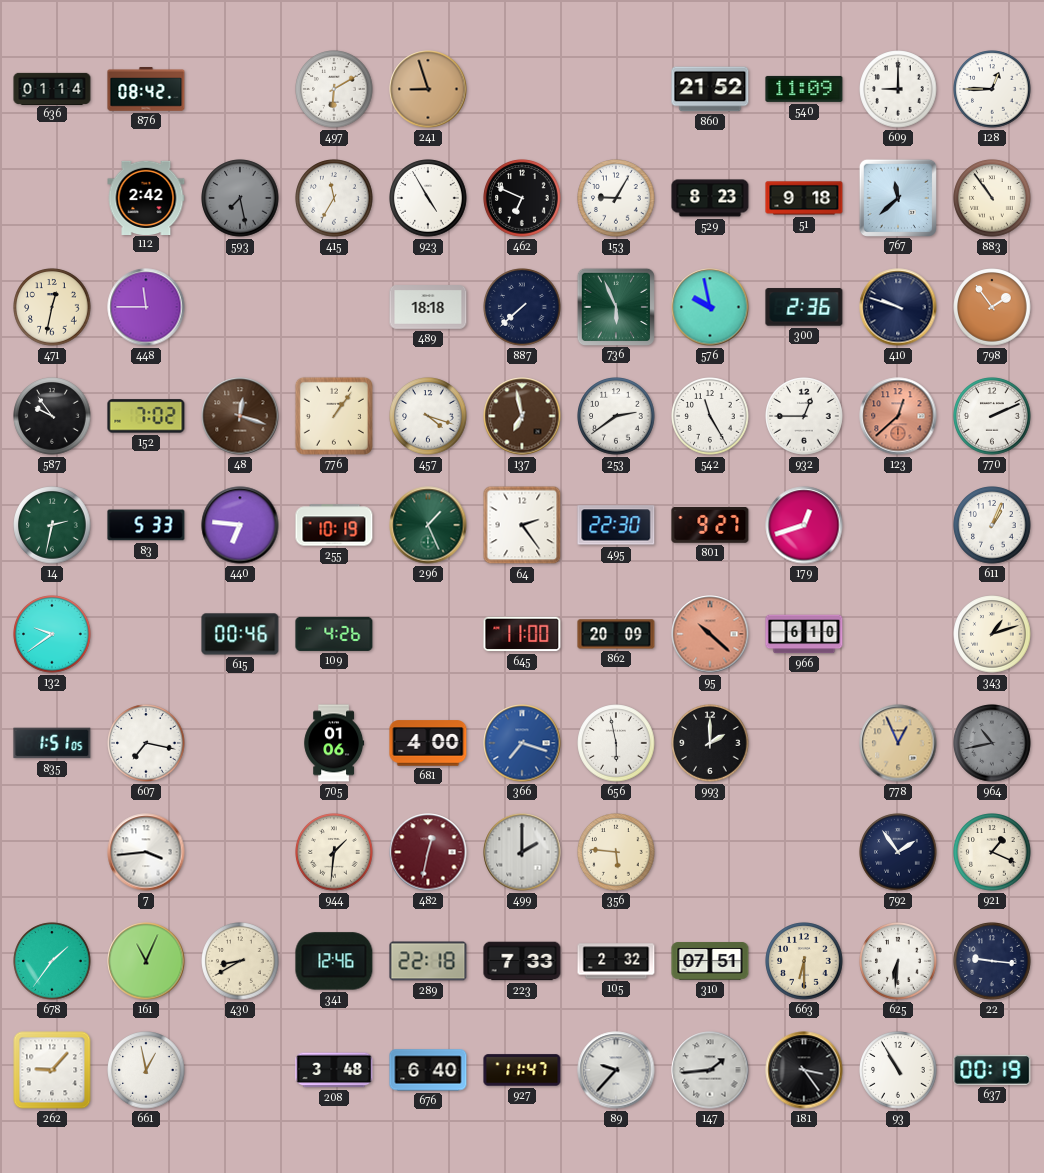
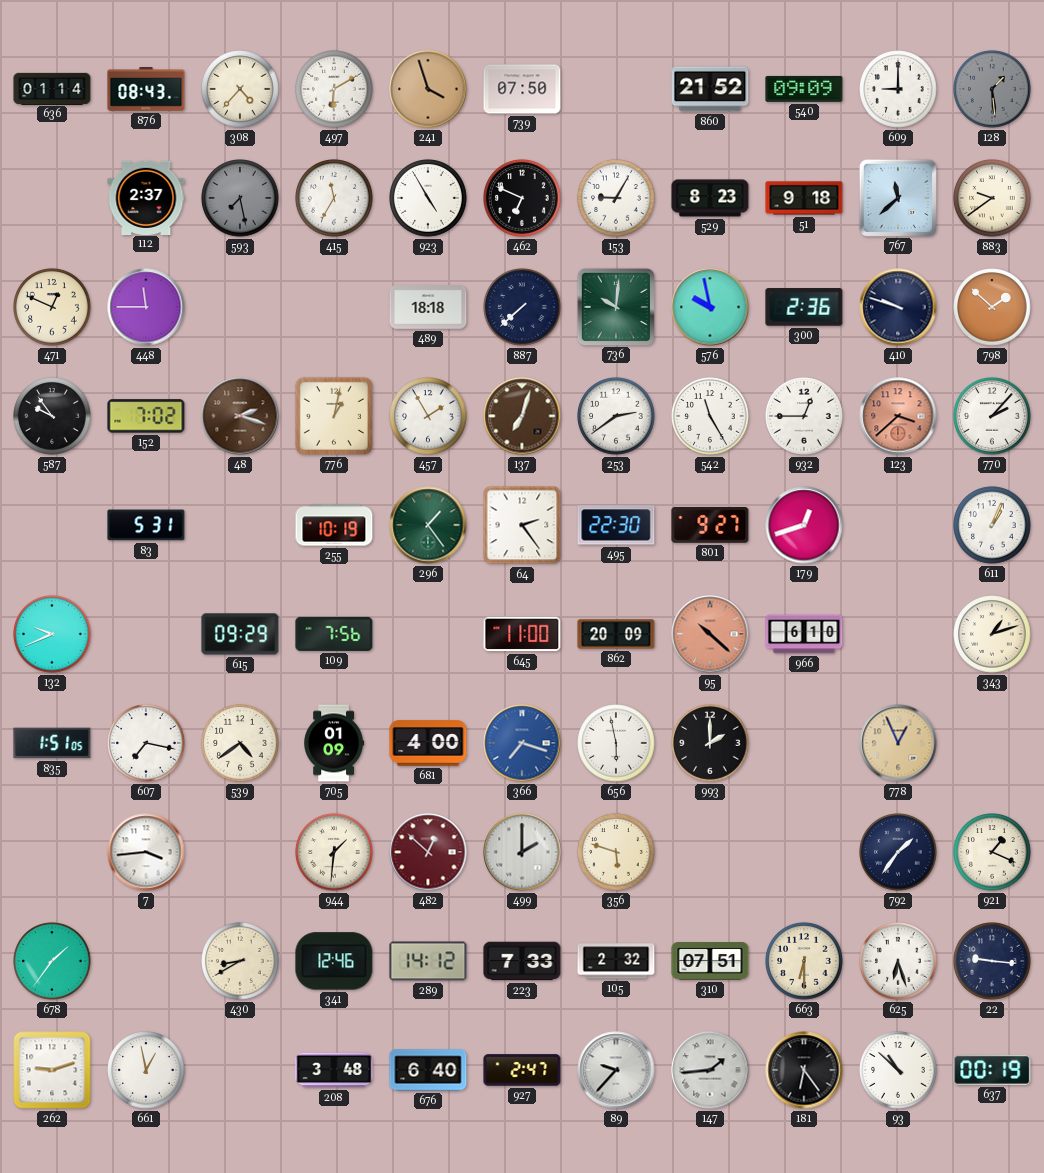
876: 08:42 -> 08:43 (146, 90)
308: none -> 4:37 (240, 89)
241: 8:57 -> 3:57 (428, 89)
739: none -> 07:50 (522, 89)
540: 11:09 -> 09:09 (804, 89)
128: 12:45 -> 1:29 (992, 89)
128 dial: white -> grey (992, 89)
112: 2:42 -> 2:37 (146, 197)
883: 10:54 -> 9:39 (992, 198)
471: 12:32 -> 12:49 (52, 307)
736: 5:56 -> 10:01 (615, 306)
798: 1:54 -> 1:52 (992, 307)
48: 12:18 -> 2:18 (240, 416)
776: 1:06 -> 1:02 (334, 416)
457: 4:18 -> 1:55 (428, 416)
137: 6:58 -> 7:03 (522, 416)
123: 12:38 -> 3:38 (898, 416)
770: 2:11 -> 2:07 (992, 416)
14: 2:32 -> none (52, 525)
83: 5:33 -> 5:31 (146, 525)
440: 6:46 -> none (240, 525)
296: 1:26 -> 1:24 (428, 525)
132: 9:39 -> 9:41 (52, 634)
615: 00:46 -> 09:29 (240, 634)
109: 4:26 -> 7:56 (334, 634)
539: none -> 4:39 (240, 743)
705: 01:06 -> 01:09 (334, 743)
964: 10:43 -> none (992, 743)
482: 12:32 -> 12:52 (428, 852)
356: 5:46 -> 5:48 (616, 852)
792: 1:54 -> 1:36 (898, 852)
161: 11:04 -> none (146, 961)
289: 22:18 -> 14:12 (428, 961)
625: 6:31 -> 6:27 (898, 961)
262: 9:07 -> 9:12 (52, 1070)
927: 11:47 -> 2:47 (522, 1070)
181: 3:24 -> 6:24 (804, 1070)
93: 10:55 -> 10:52 (898, 1070)
